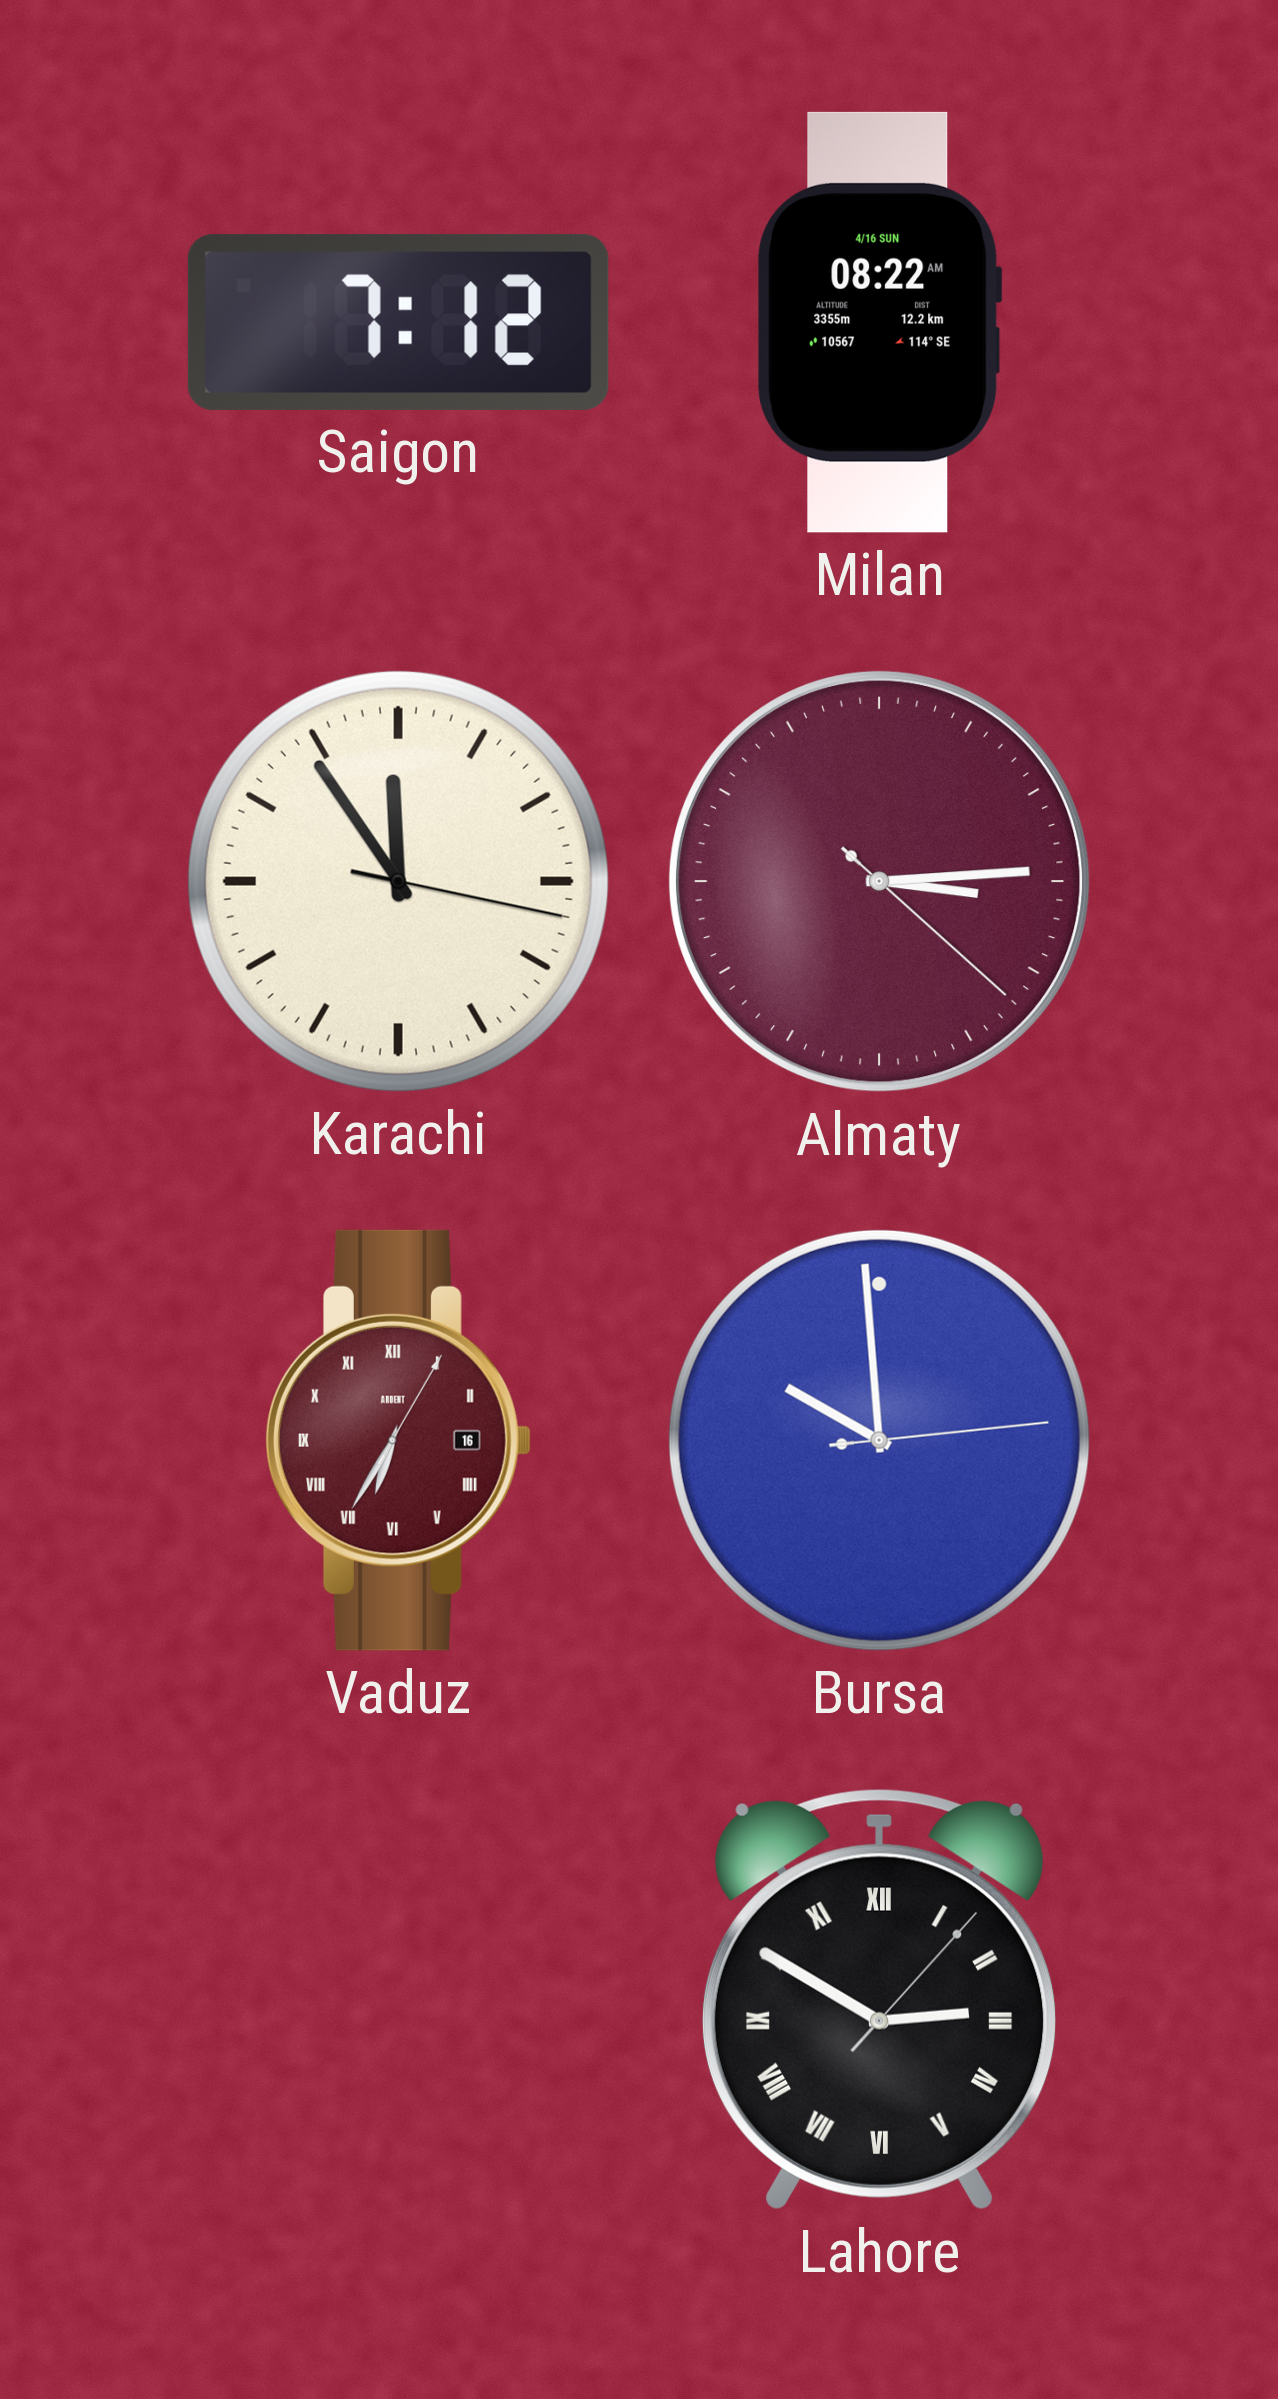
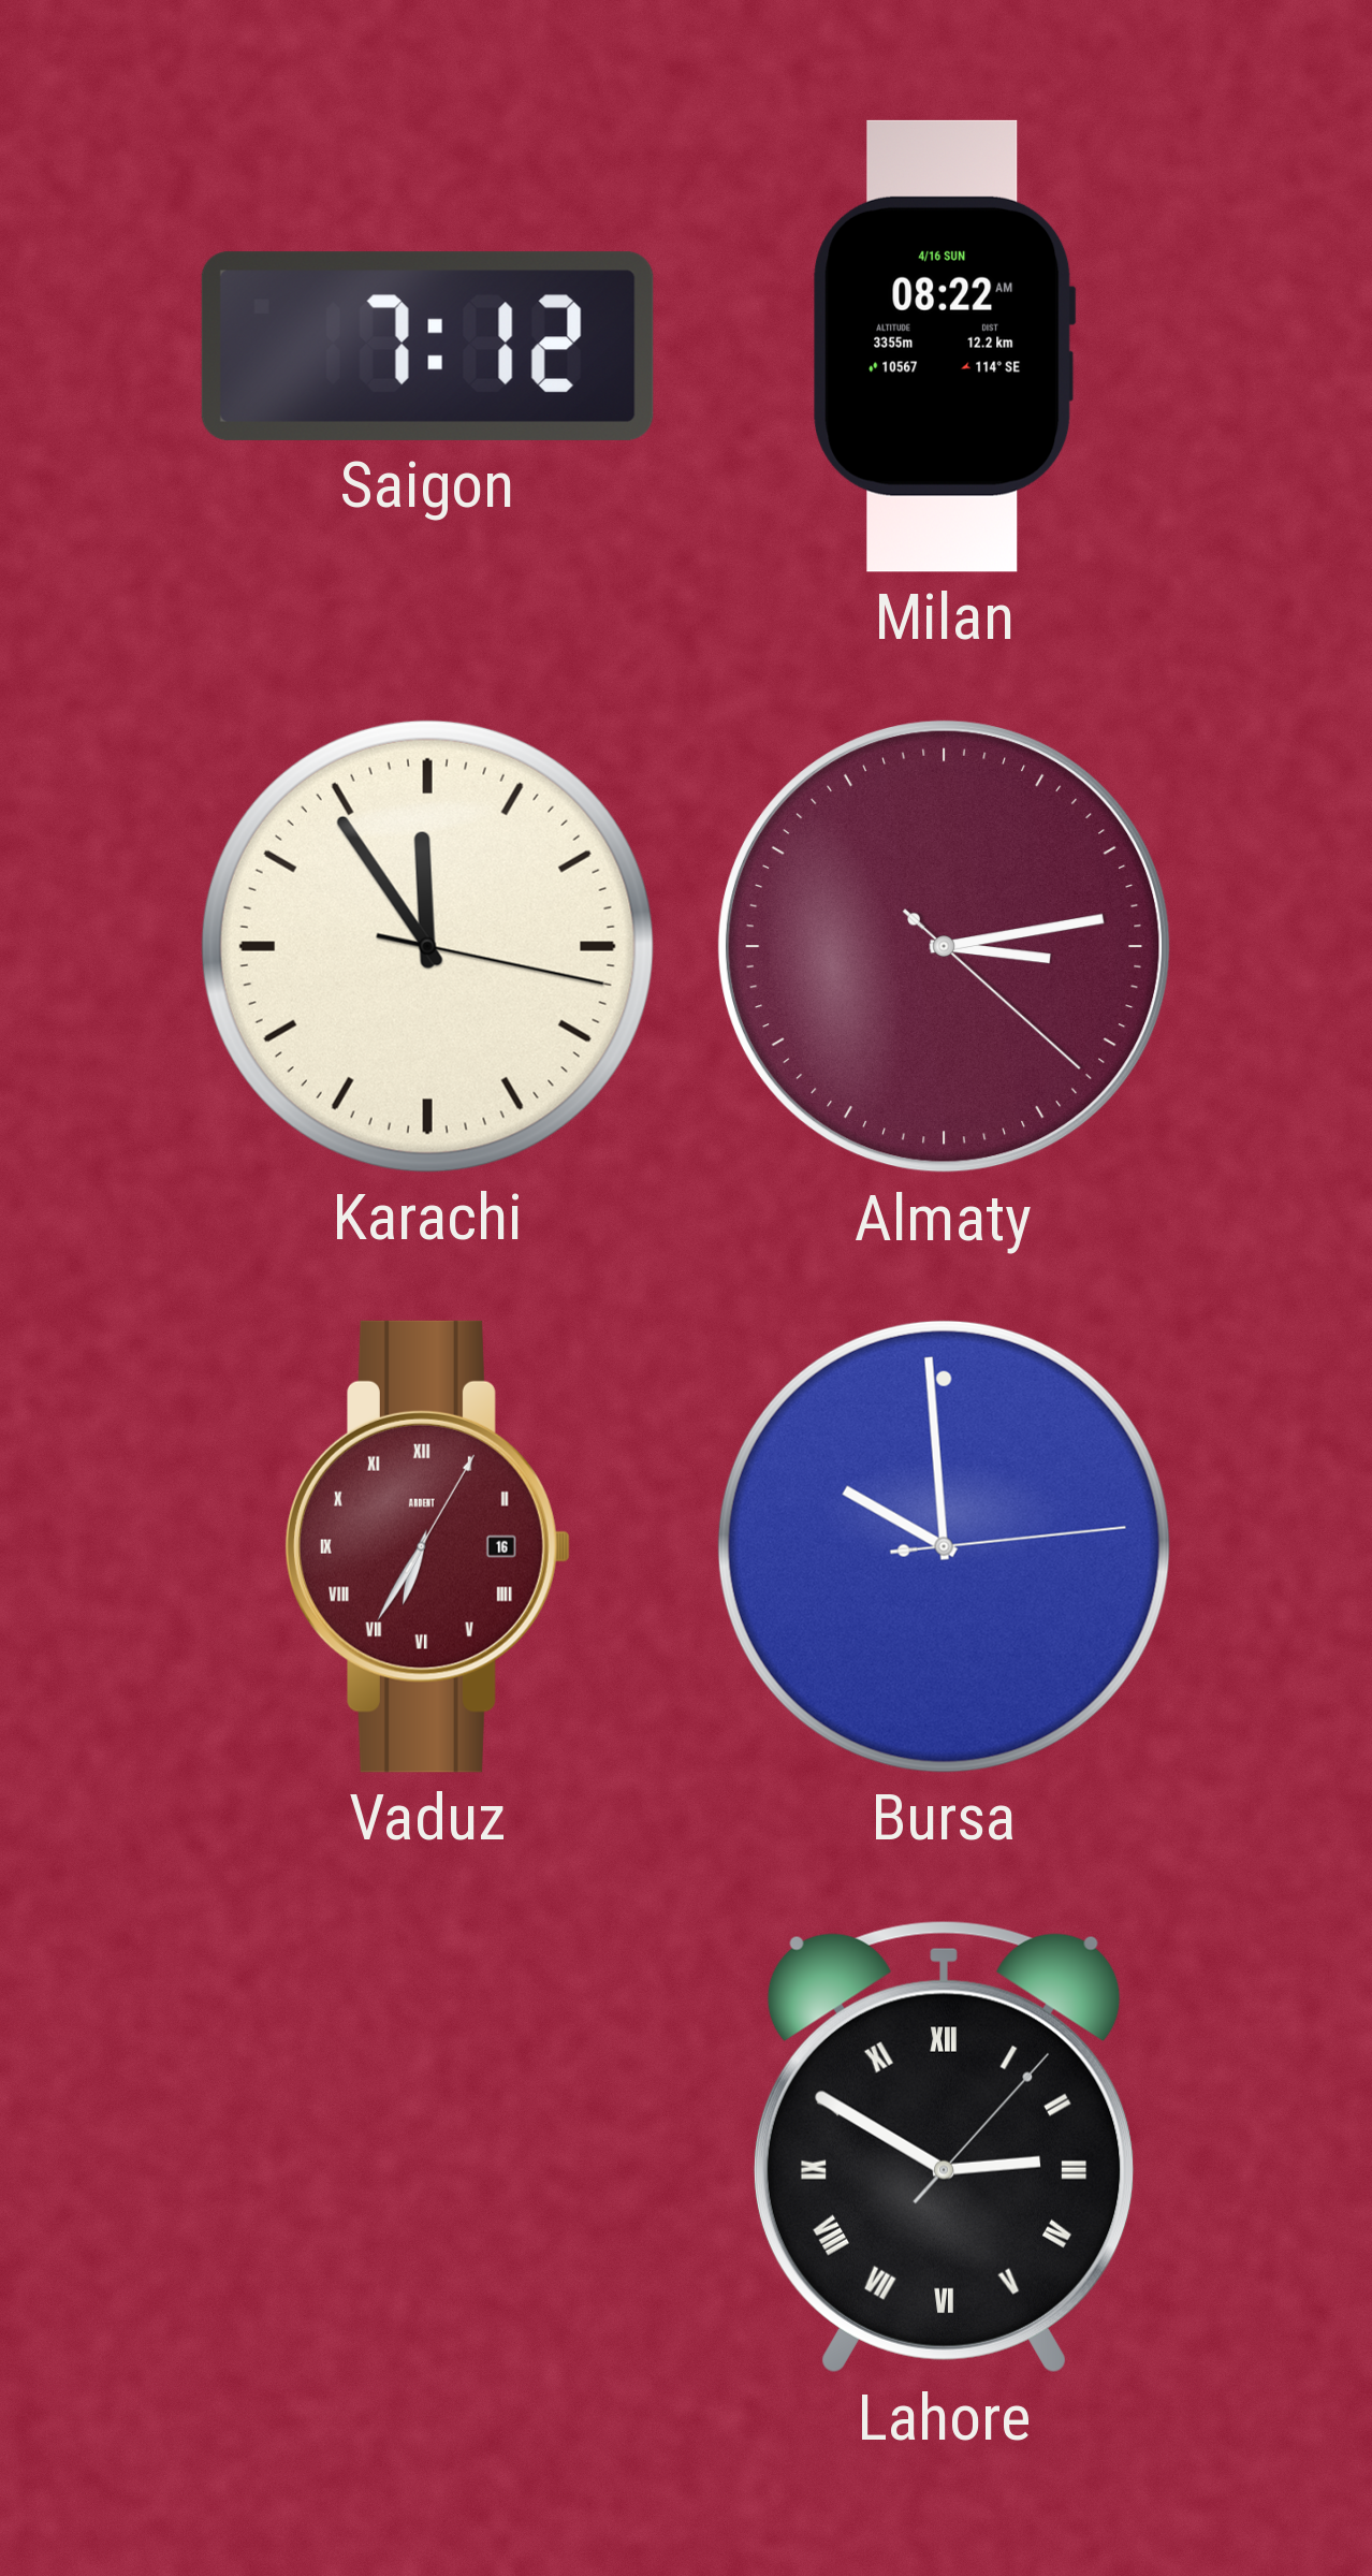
Almaty: 3:14 -> 3:13 (945, 947)
